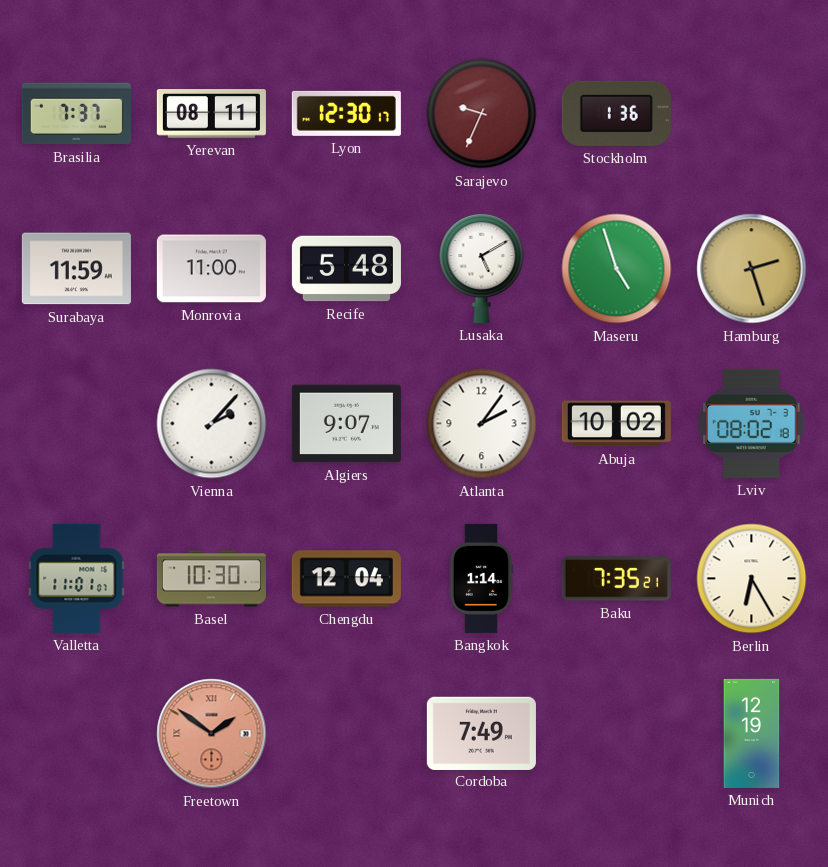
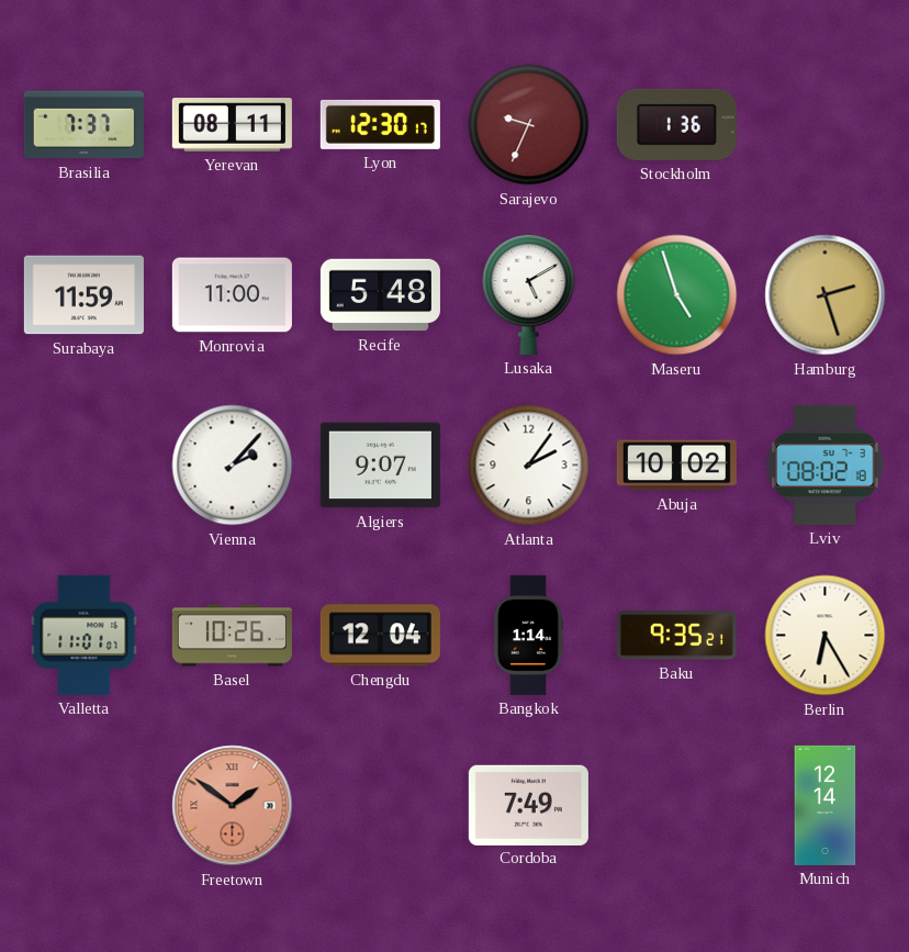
Basel: 10:30 -> 10:26 (232, 636)
Baku: 7:35 -> 9:35 (676, 636)
Munich: 12:19 -> 12:14 (826, 805)
